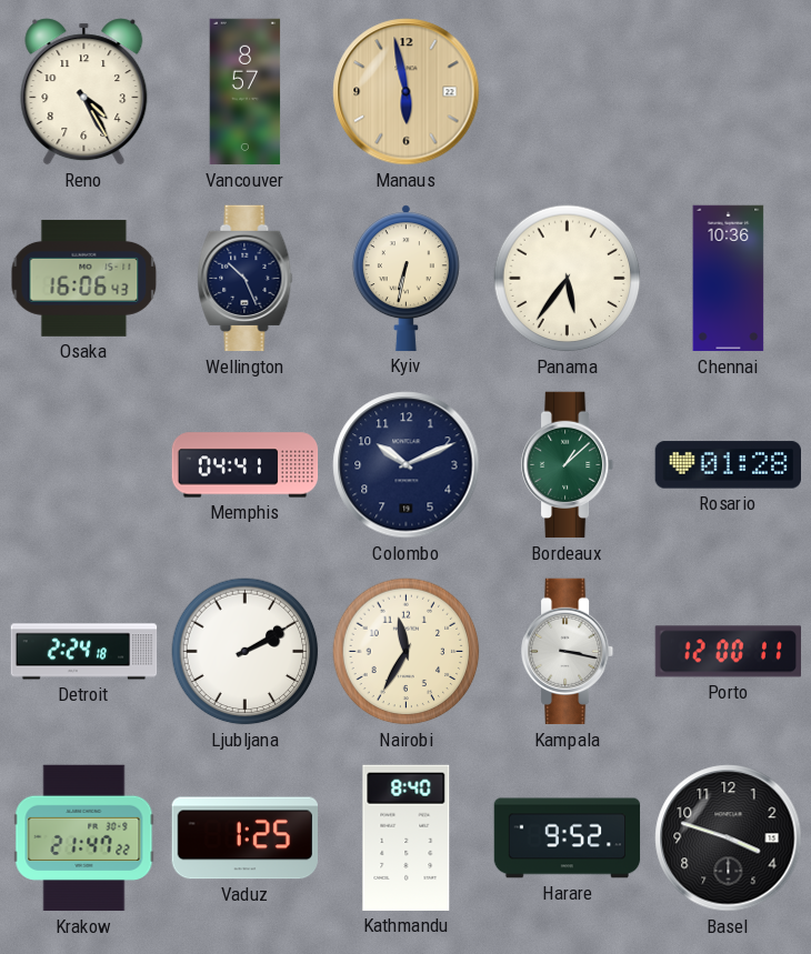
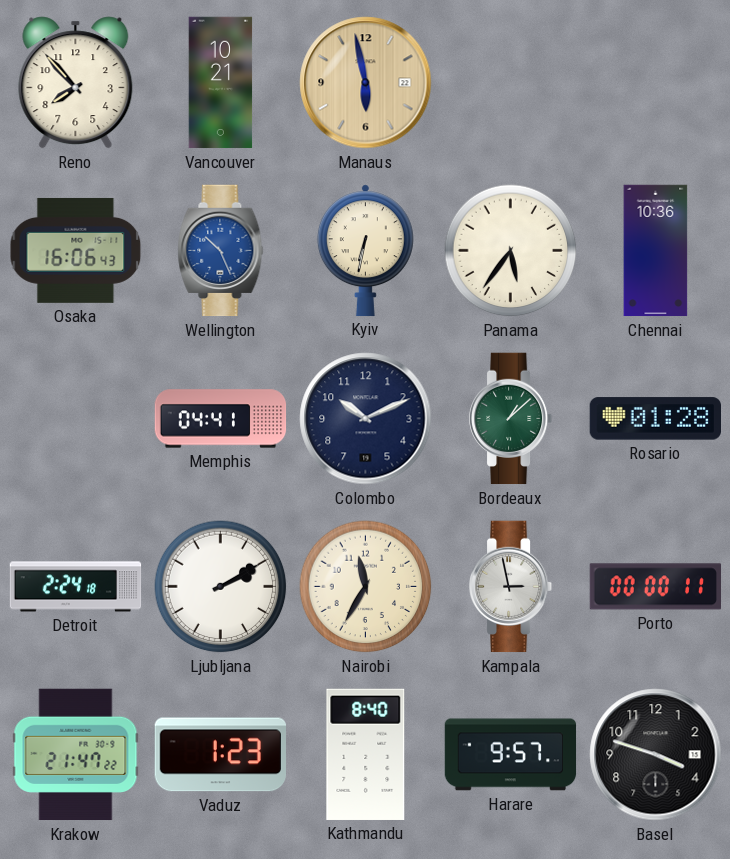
Reno: 4:25 -> 7:53 (76, 83)
Vancouver: 8:57 -> 10:21 (221, 83)
Wellington dial: navy -> blue (221, 251)
Kampala: 3:17 -> 2:58 (511, 587)
Porto: 12:00 -> 00:00 (655, 587)
Vaduz: 1:25 -> 1:23 (220, 755)
Harare: 9:52 -> 9:57 (511, 755)
